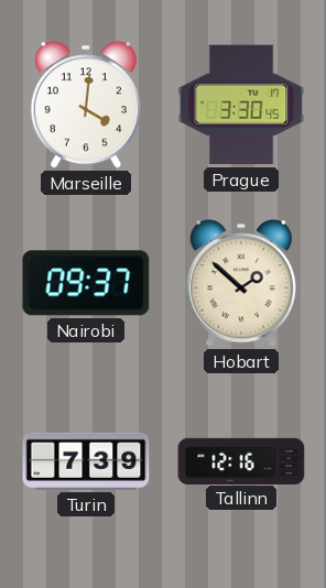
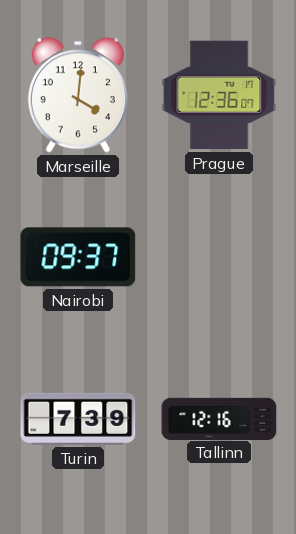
Prague: 3:30 -> 12:36 (219, 95)
Hobart: 1:52 -> none (241, 283)
